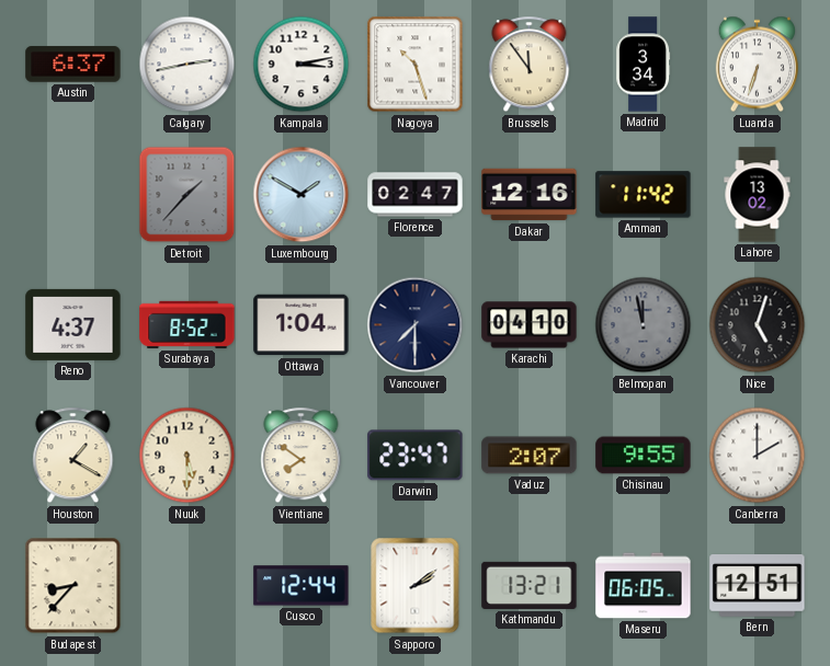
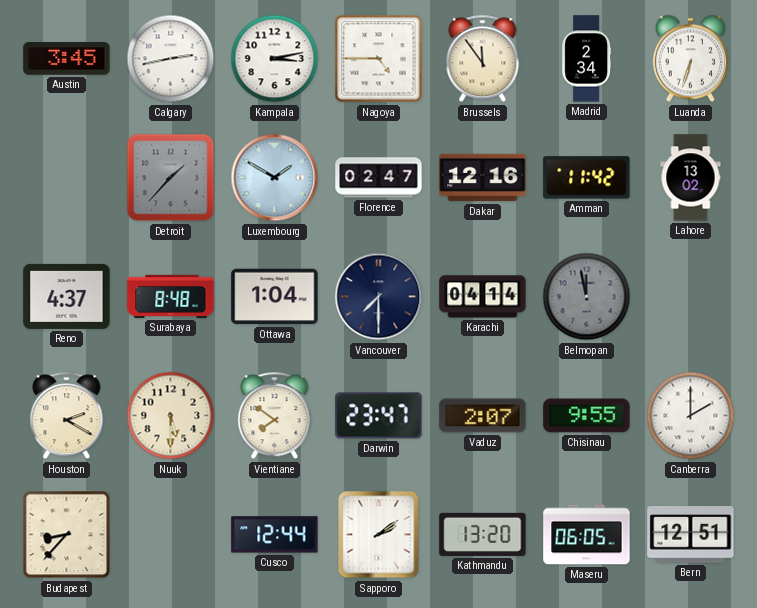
Austin: 6:37 -> 3:45 (67, 59)
Nagoya: 10:27 -> 4:45 (379, 59)
Madrid: 3:34 -> 2:34 (587, 59)
Surabaya: 8:52 -> 8:48 (171, 296)
Karachi: 04:10 -> 04:14 (483, 297)
Nice: 5:03 -> none (758, 325)
Houston: 1:20 -> 2:20 (67, 416)
Kathmandu: 13:21 -> 13:20 (483, 534)
